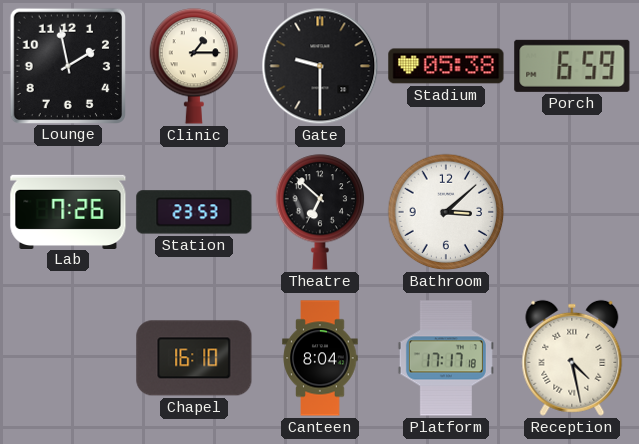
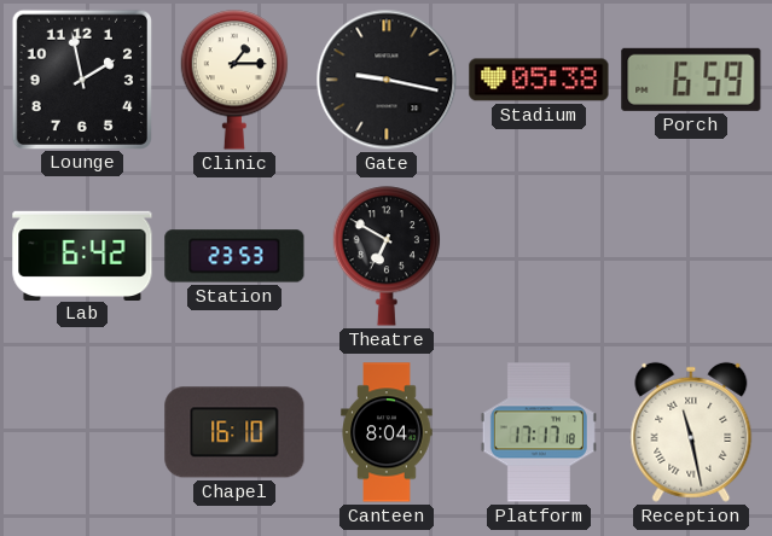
Gate: 9:30 -> 9:17 (387, 80)
Lab: 7:26 -> 6:42 (82, 255)
Theatre: 6:52 -> 6:50 (387, 256)
Bathroom: 3:08 -> none (446, 212)
Reception: 4:28 -> 11:28 (691, 432)
